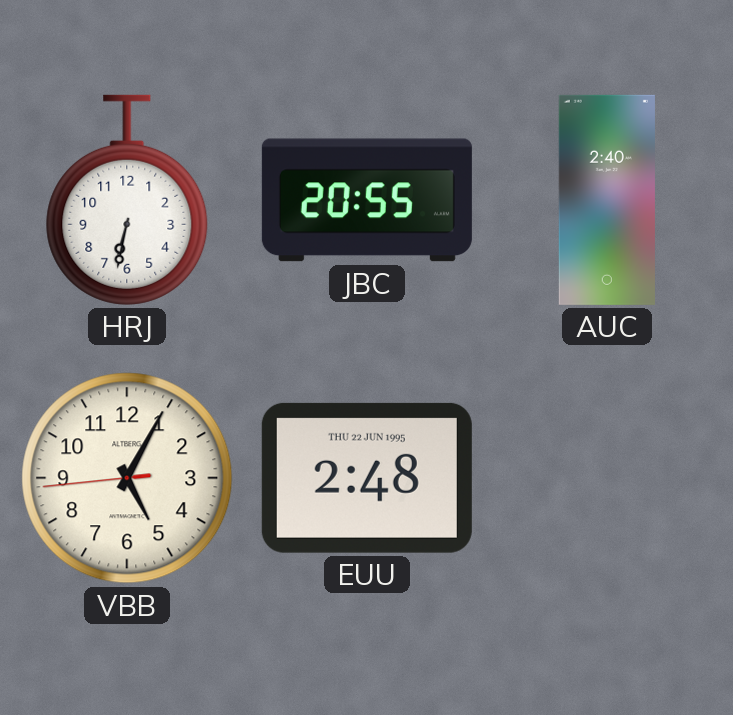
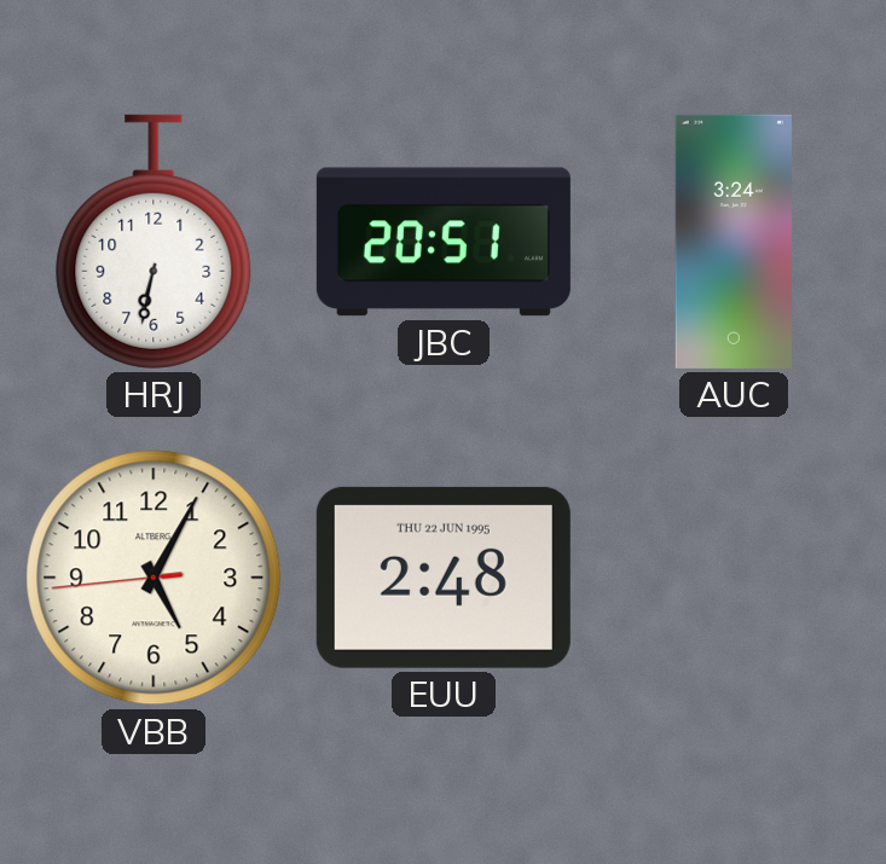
JBC: 20:55 -> 20:51 (444, 242)
AUC: 2:40 -> 3:24 (734, 242)
